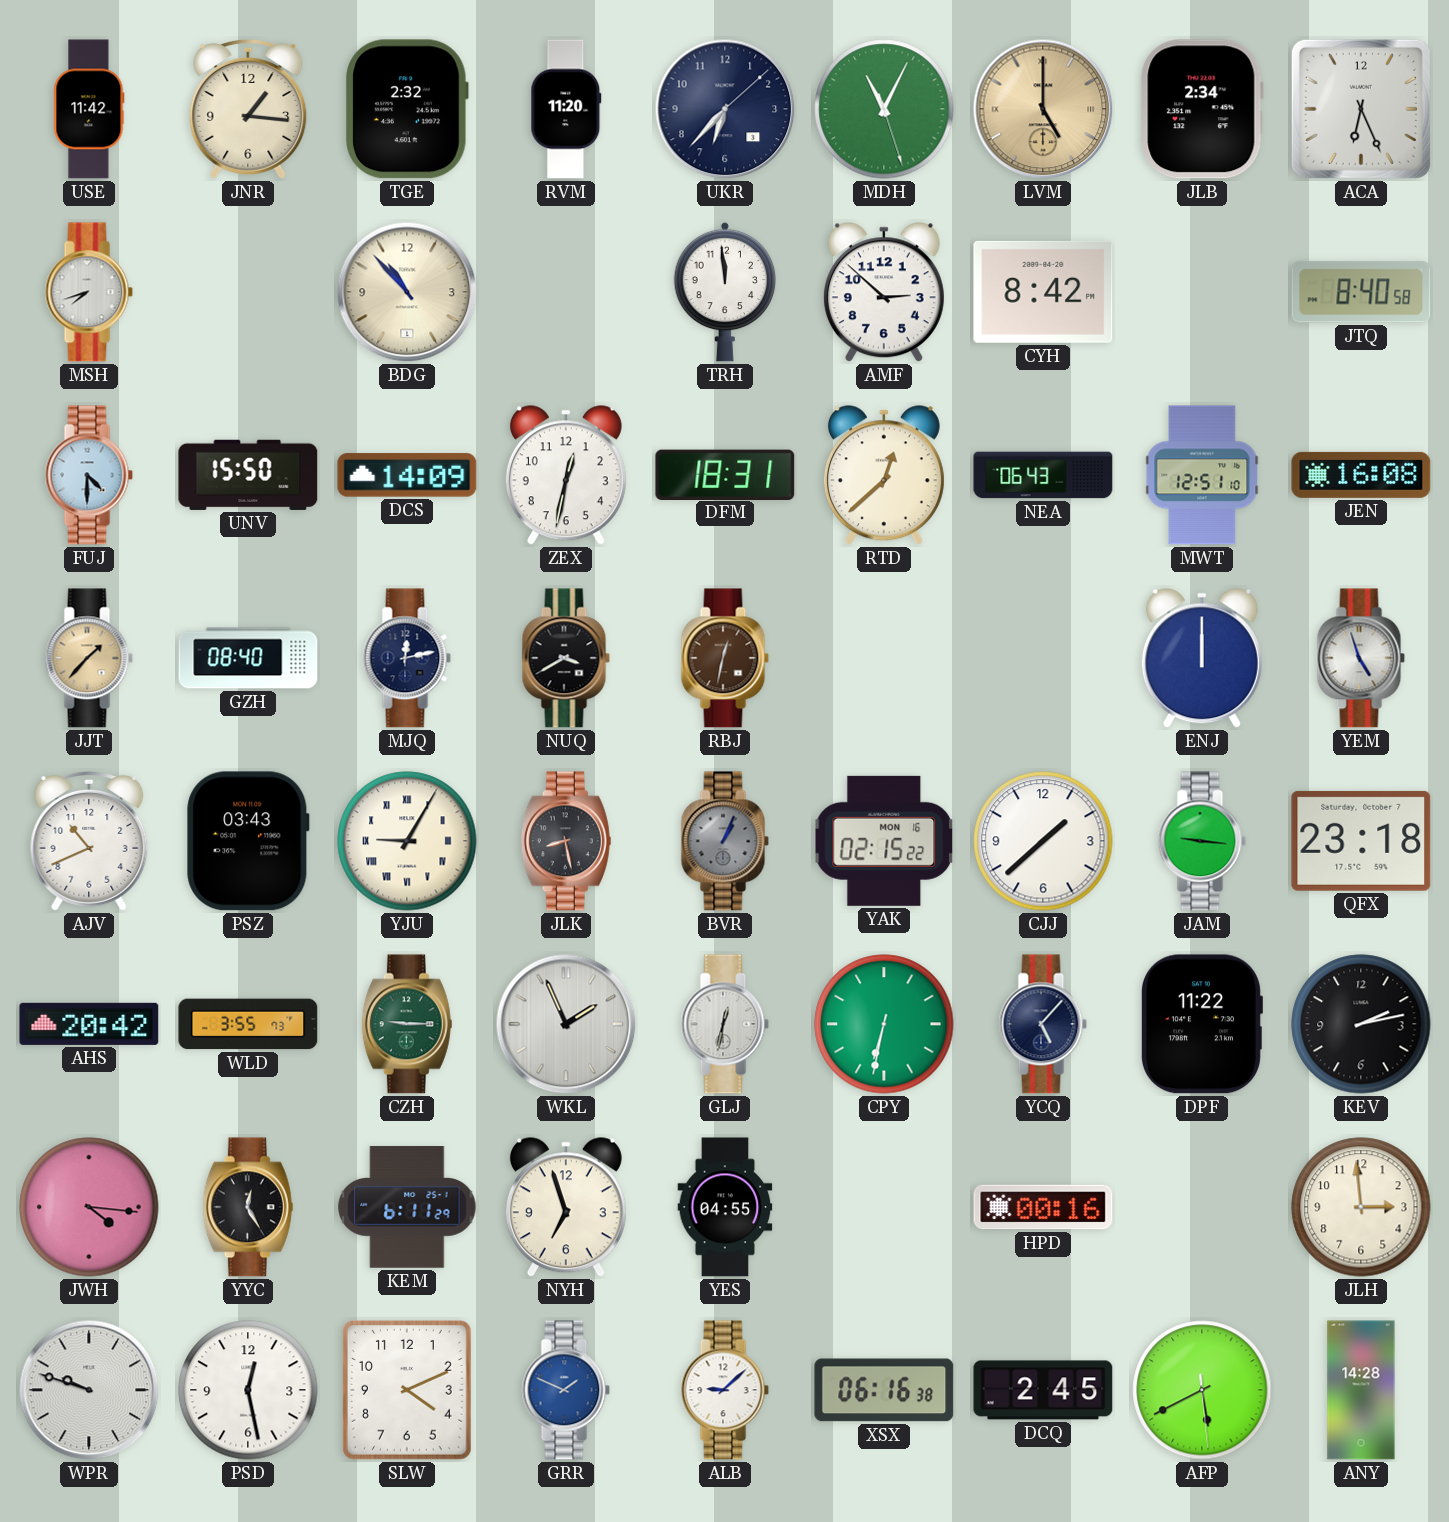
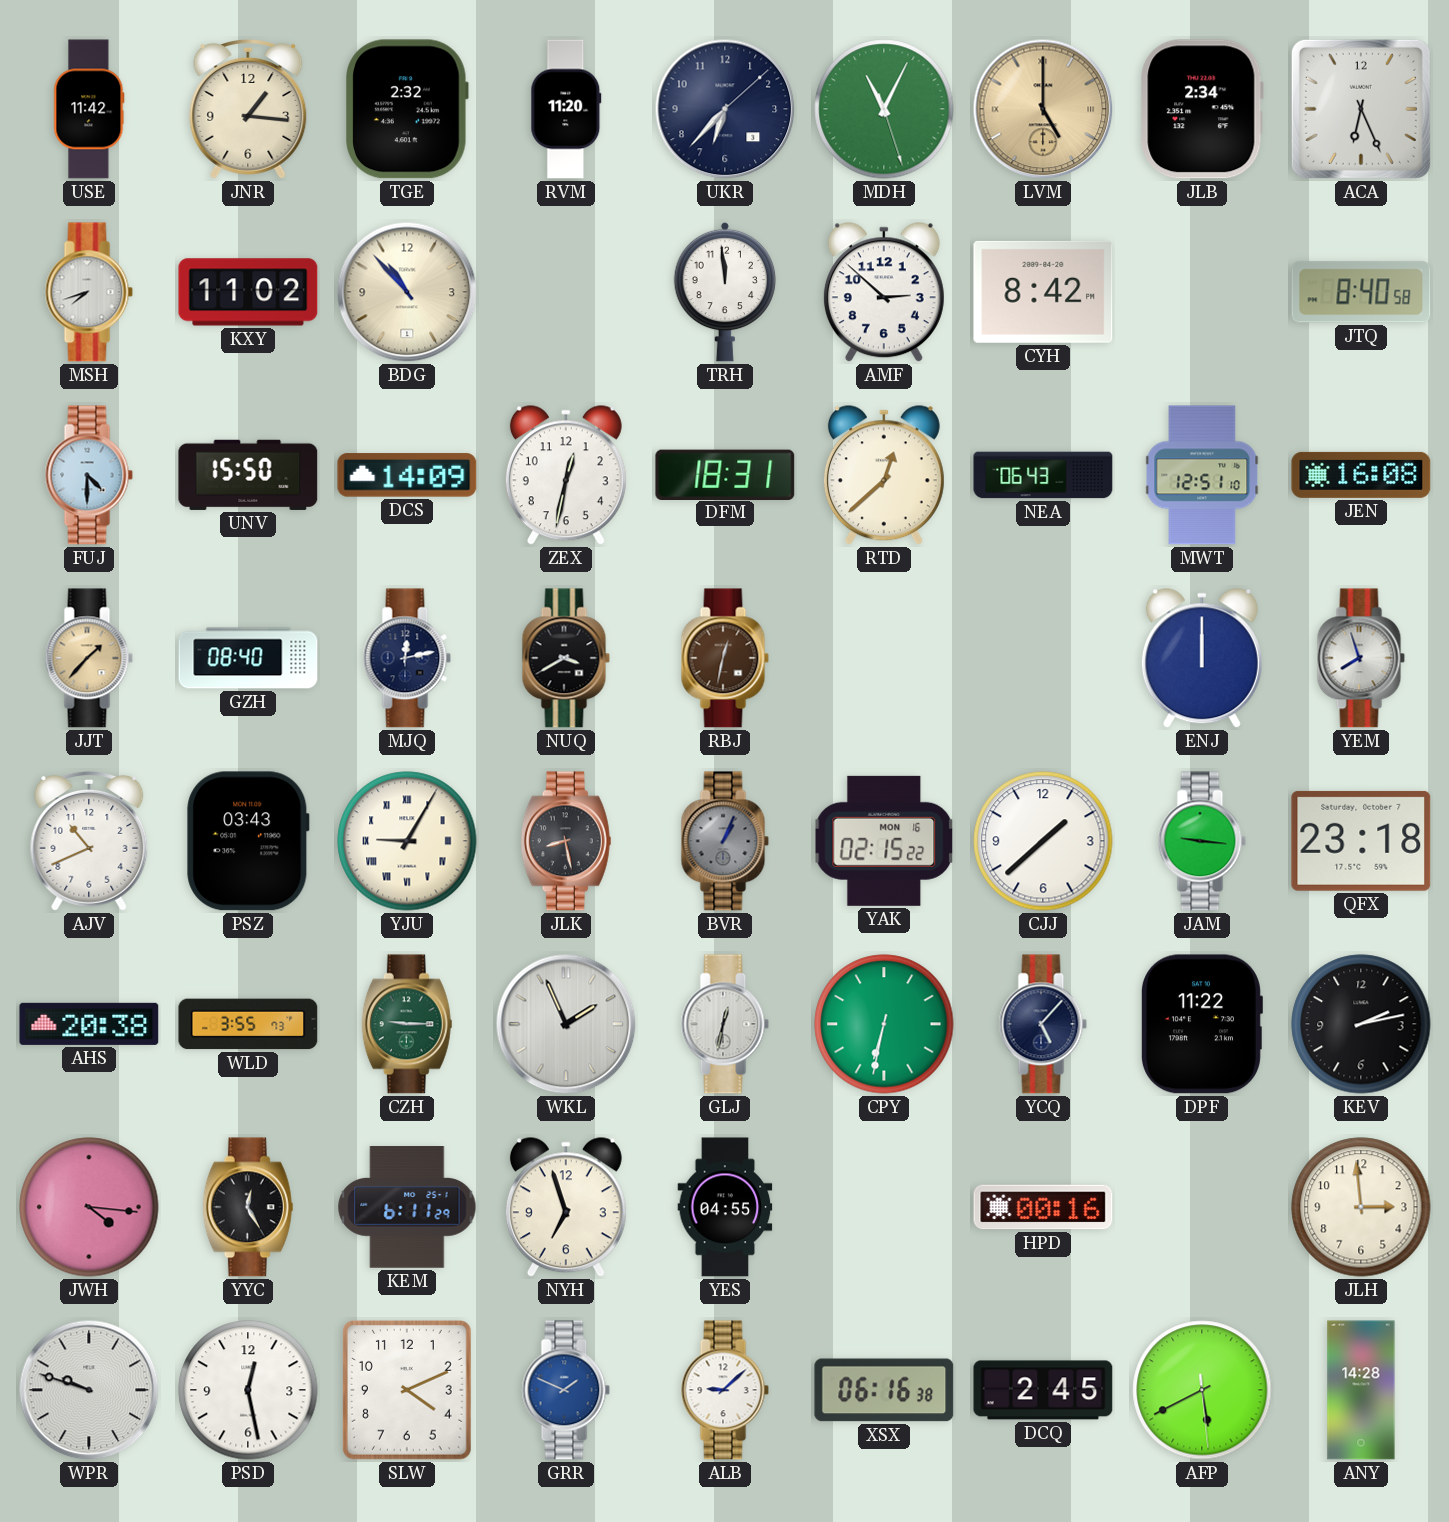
KXY: none -> 11:02 (248, 292)
YEM: 4:57 -> 7:57 (1361, 658)
AHS: 20:42 -> 20:38 (89, 1024)
